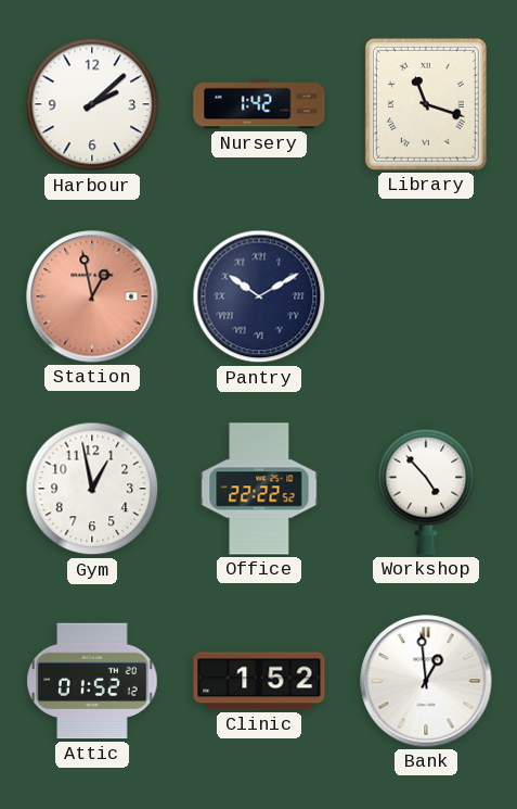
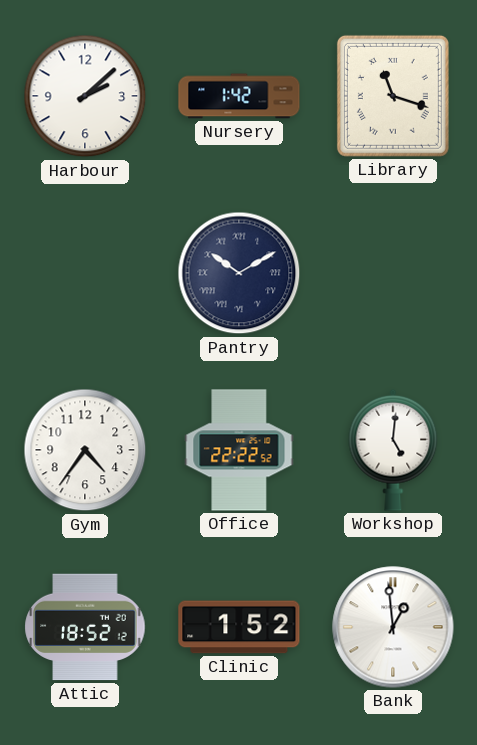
Station: 12:58 -> none (92, 296)
Gym: 12:58 -> 4:36 (85, 450)
Workshop: 4:53 -> 5:01 (393, 450)
Attic: 01:52 -> 18:52 (85, 627)
